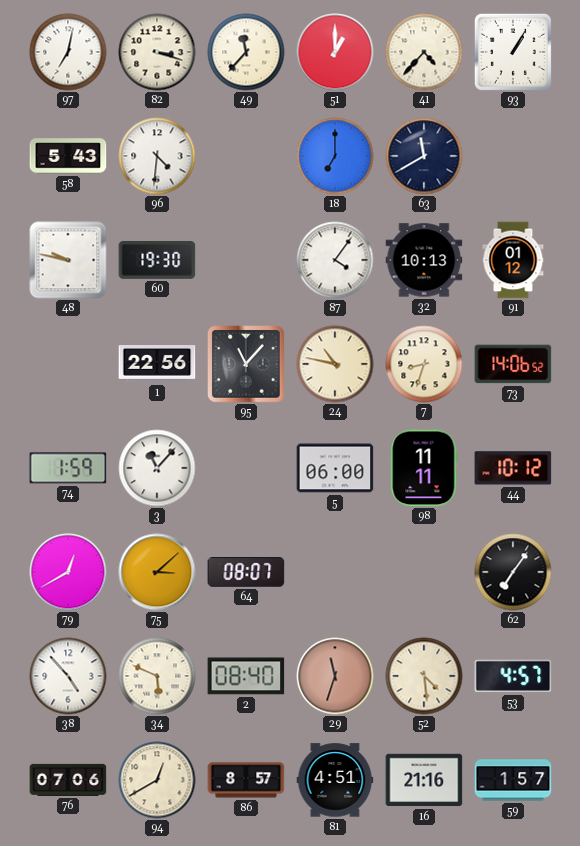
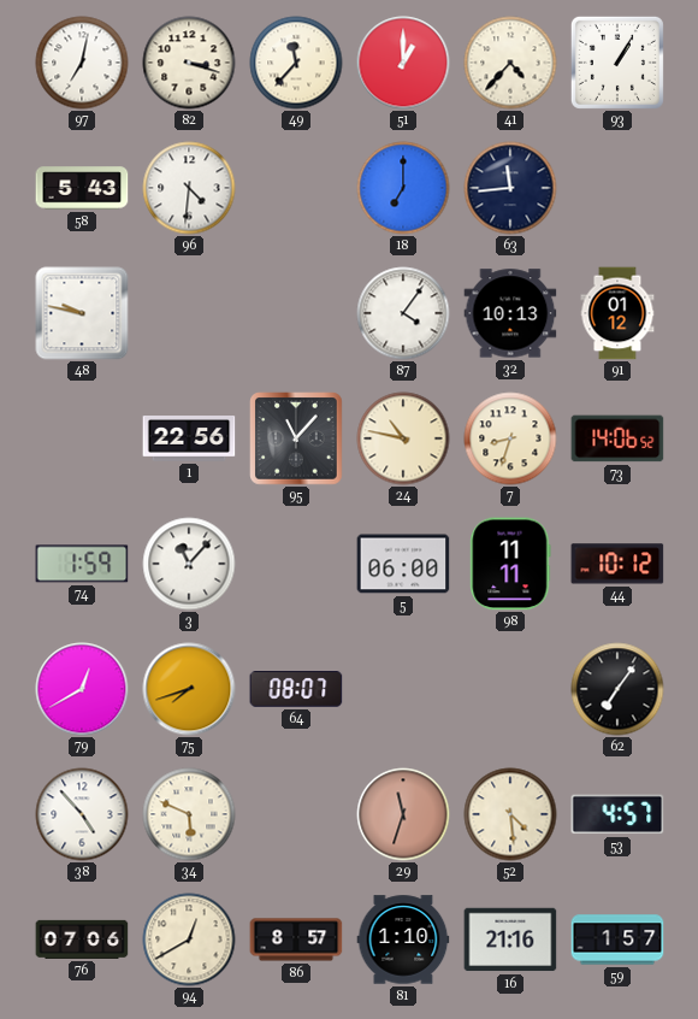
63: 11:40 -> 11:44 (510, 188)
60: 19:30 -> none (157, 260)
75: 3:08 -> 7:42 (189, 689)
2: 08:40 -> none (246, 676)
81: 4:51 -> 1:10 (403, 940)
